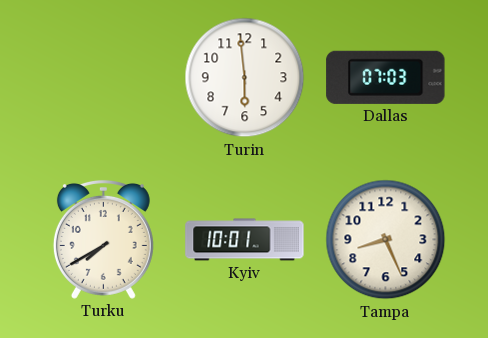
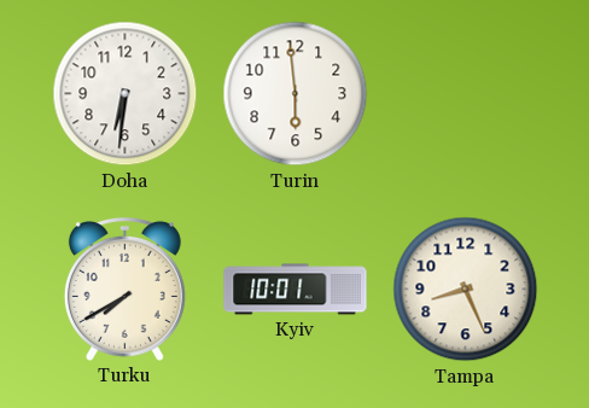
Doha: none -> 6:31 (126, 94)
Dallas: 07:03 -> none (386, 77)
